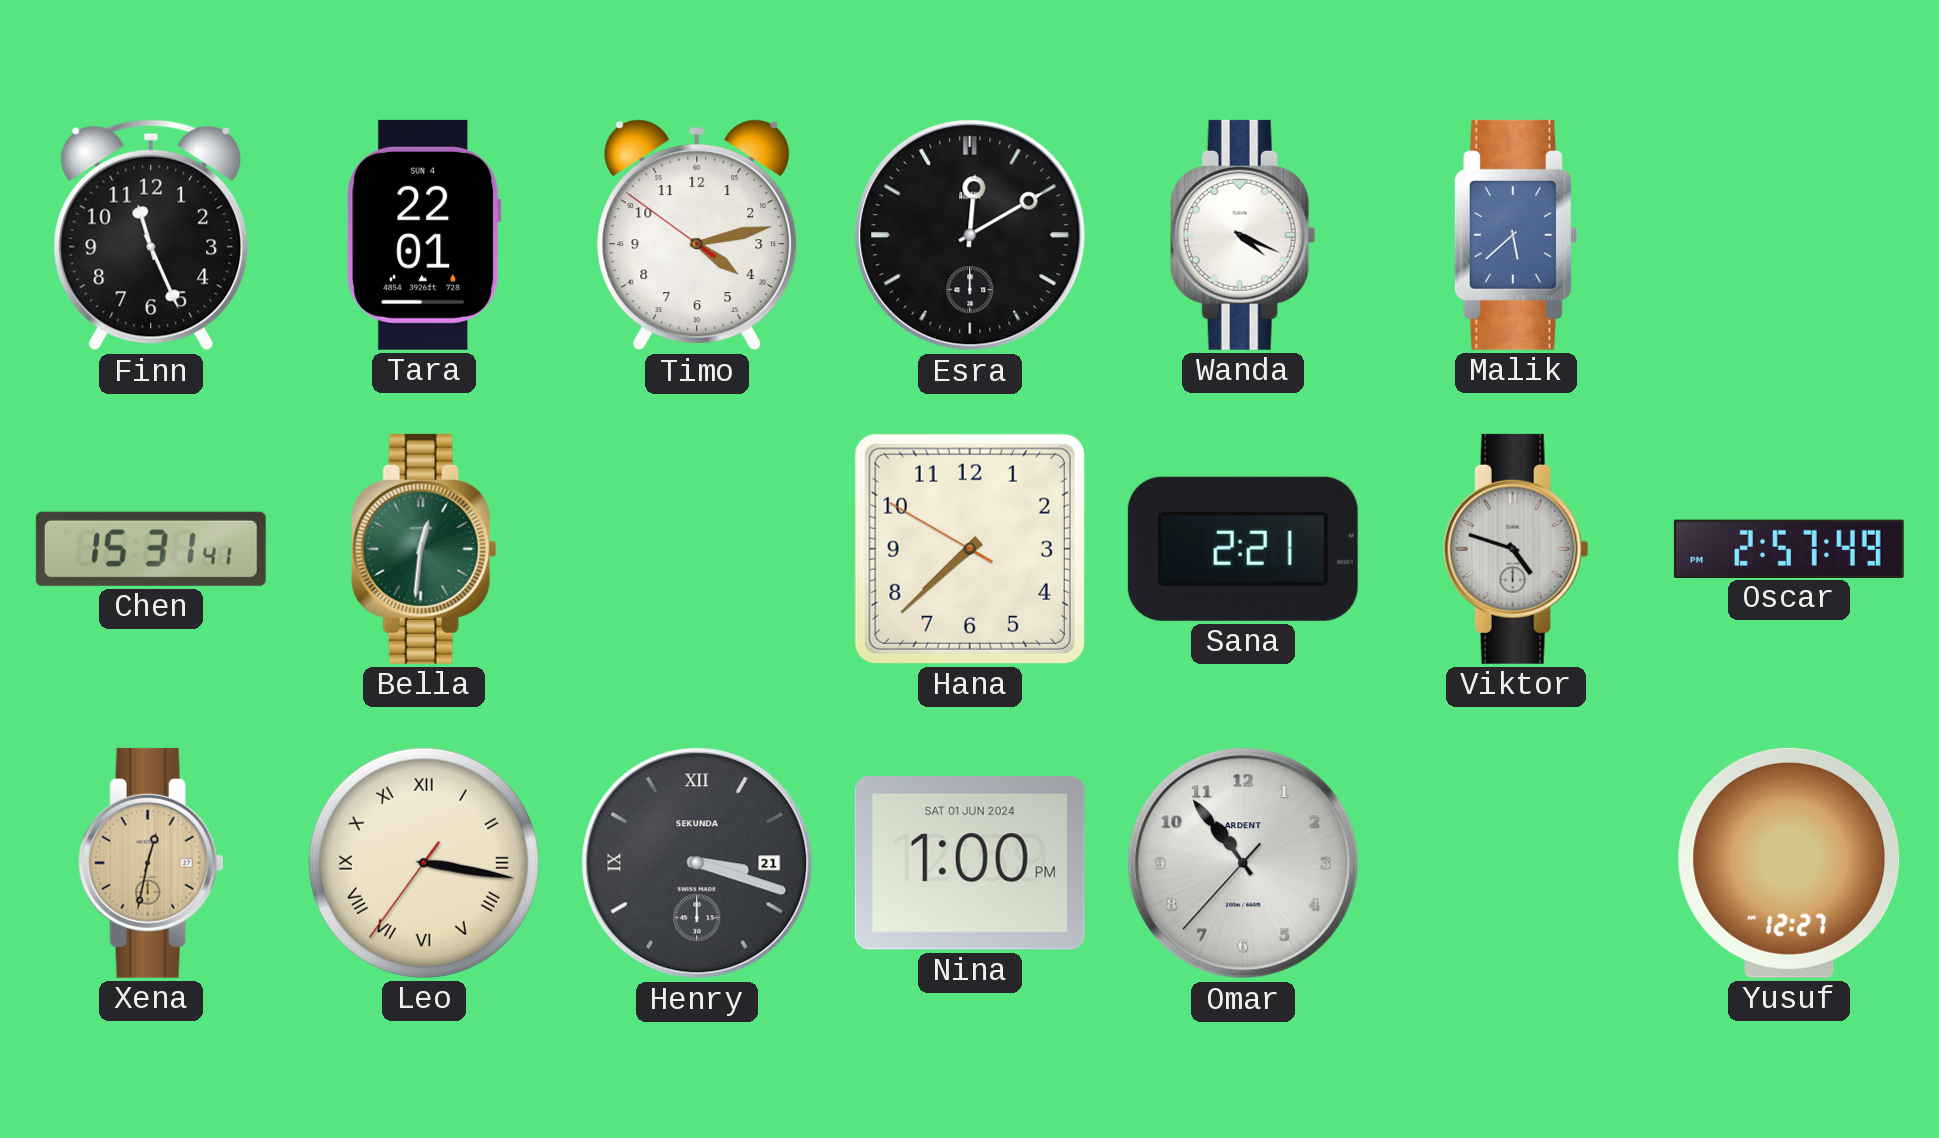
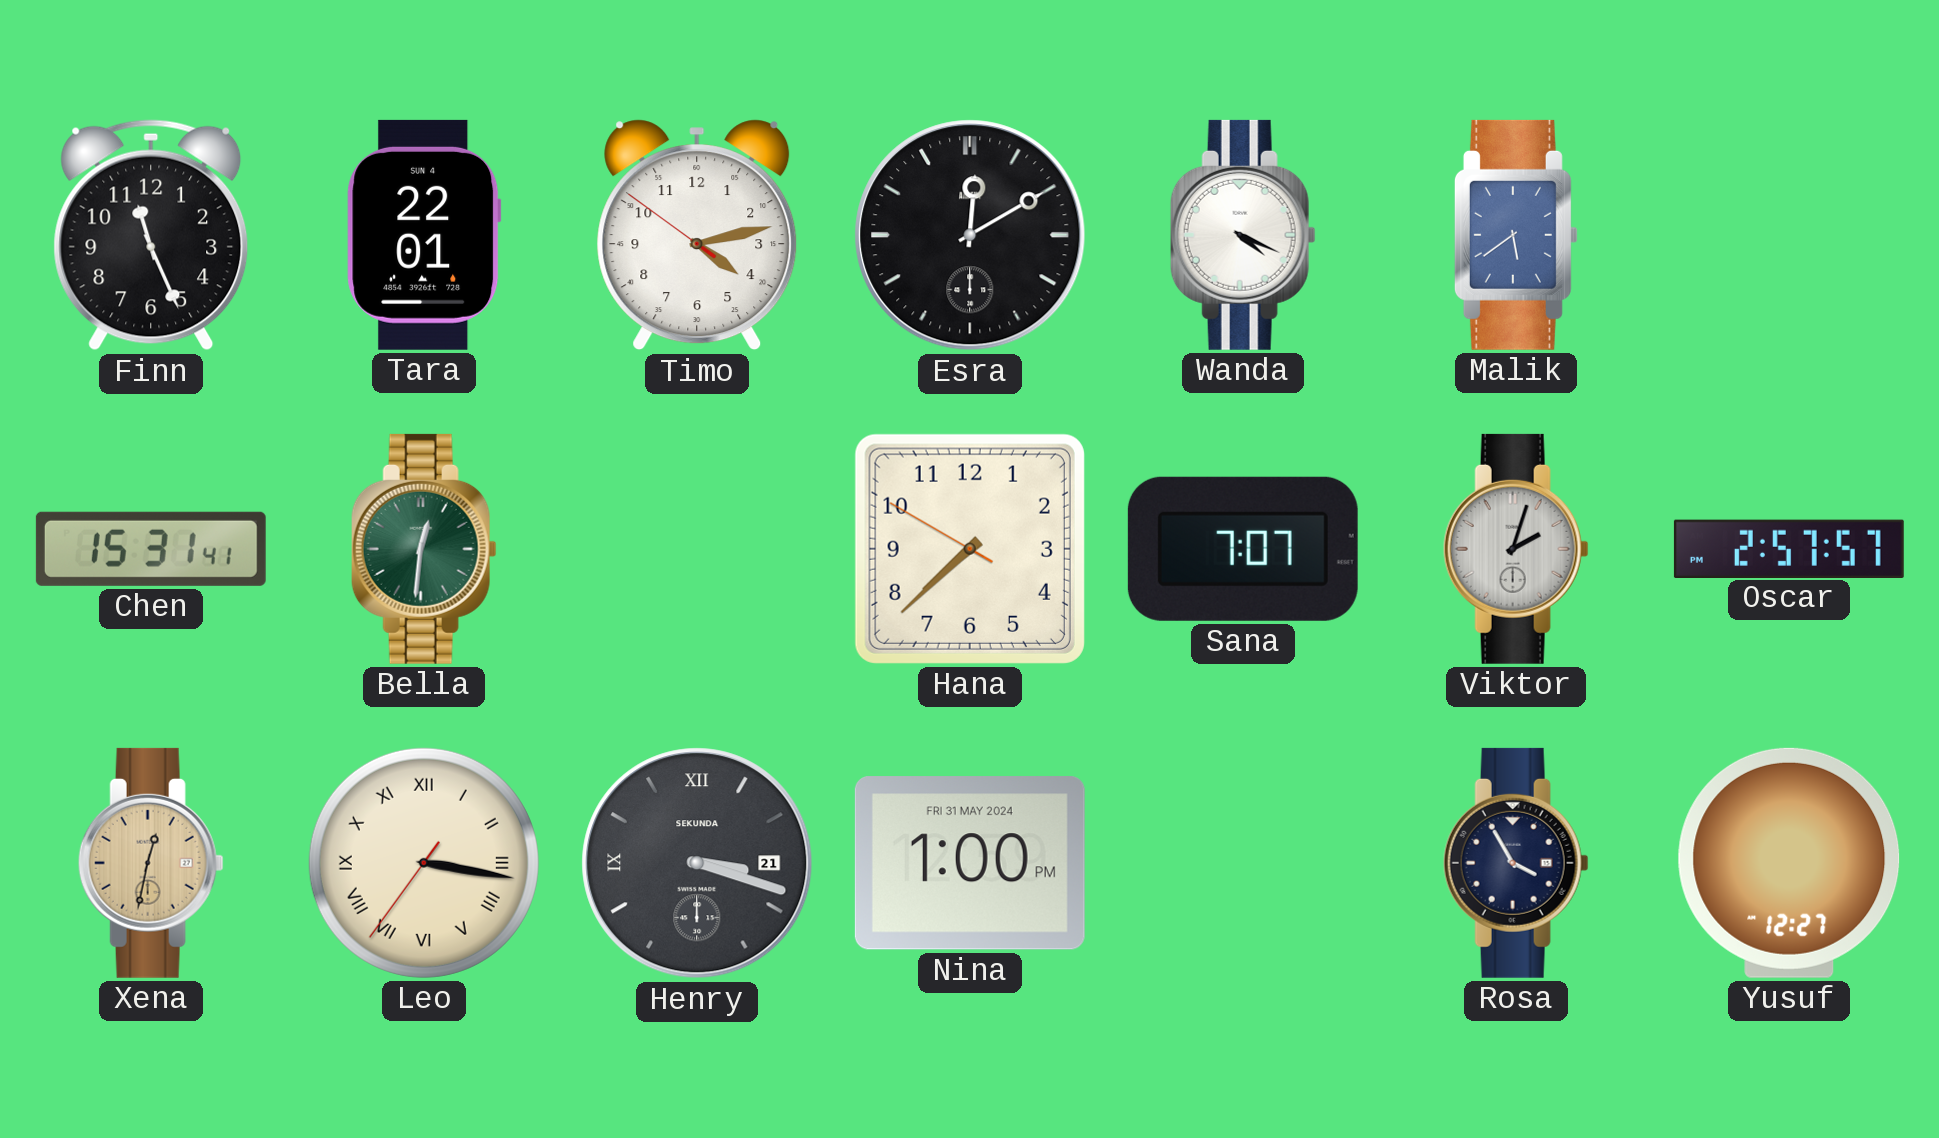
Malik: 5:38 -> 5:39 (1516, 235)
Sana: 2:21 -> 7:07 (1243, 549)
Viktor: 4:48 -> 2:03 (1516, 549)
Oscar: 2:57:49 -> 2:57:57 (1789, 548)
Nina date: SAT 01 JUN 2024 -> FRI 31 MAY 2024 (970, 863)
Omar: 10:53 -> none (1243, 863)
Rosa: none -> 3:55 (1516, 863)
